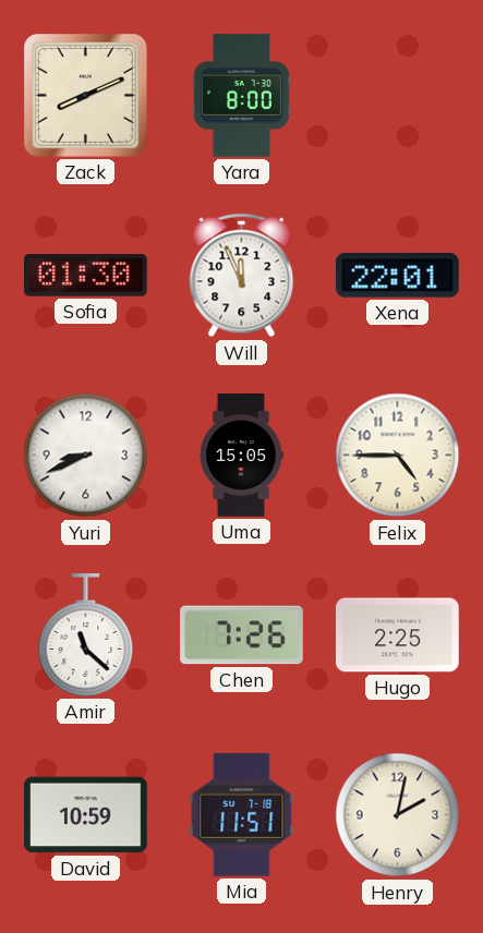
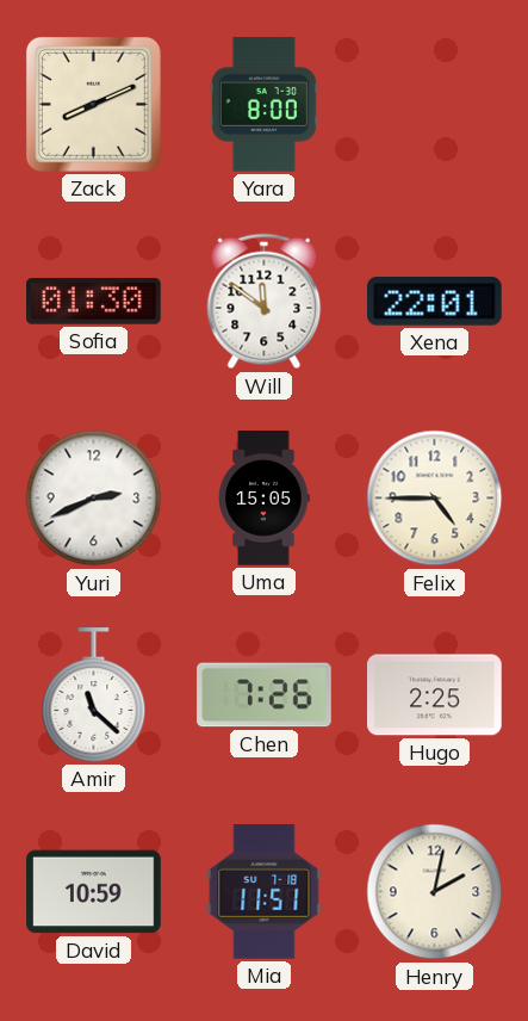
Will: 11:56 -> 11:51 (265, 302)
Yuri: 8:41 -> 2:41 (94, 499)
